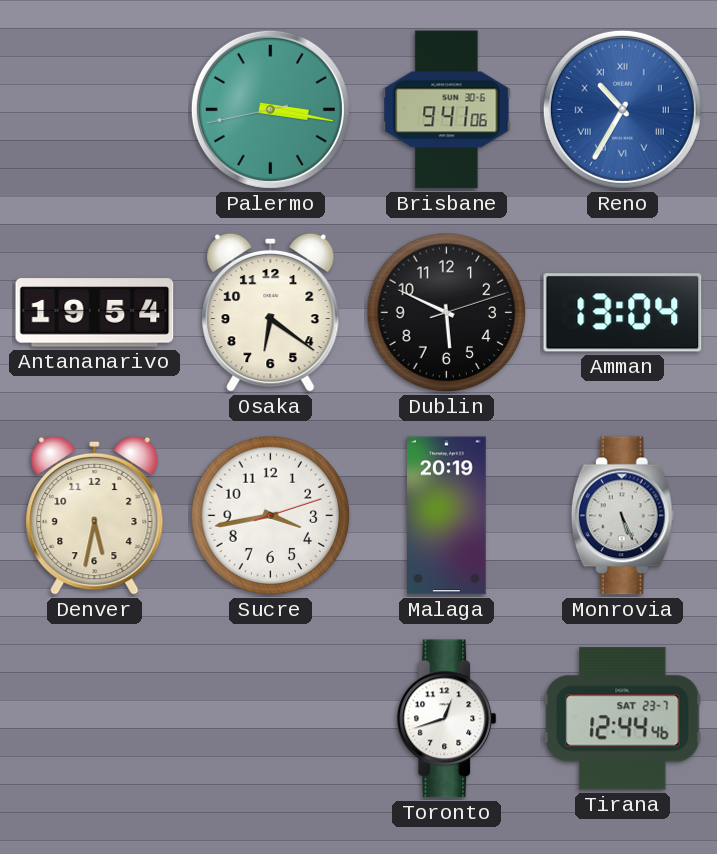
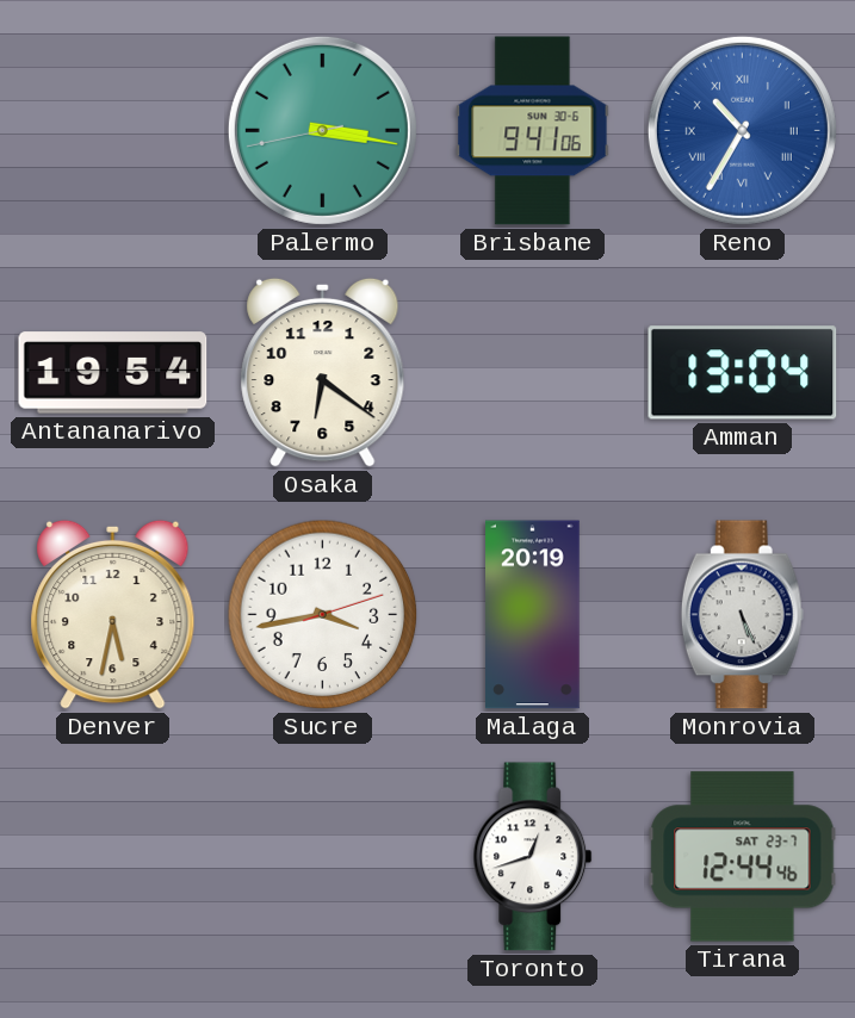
Dublin: 5:49 -> none (447, 313)
